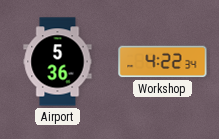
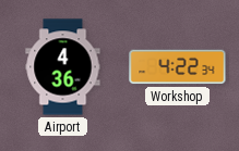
Airport: 5:36 -> 4:36 (63, 67)
